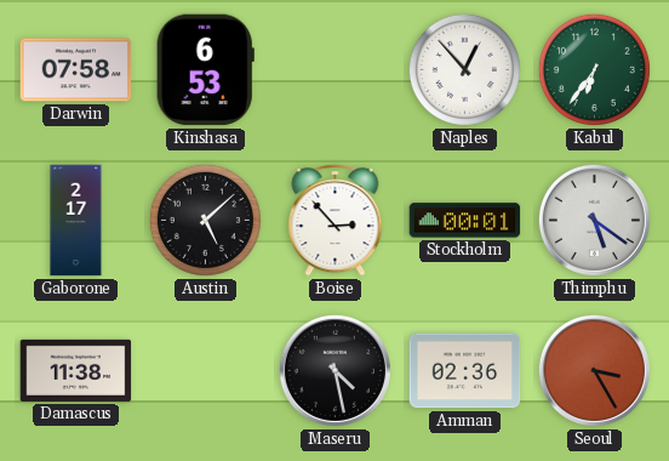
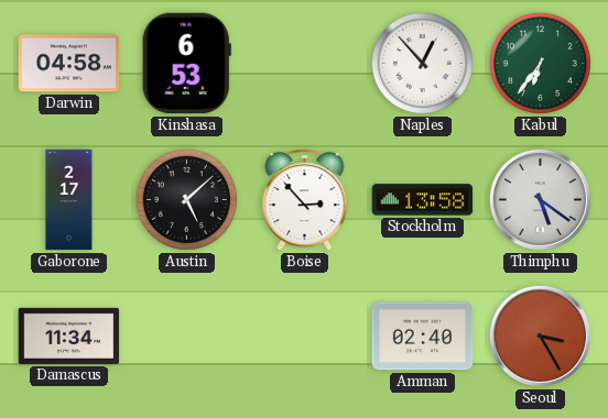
Darwin: 07:58 -> 04:58 (69, 64)
Stockholm: 00:01 -> 13:58 (423, 200)
Damascus: 11:38 -> 11:34 (69, 335)
Maseru: 4:28 -> none (334, 370)
Amman: 02:36 -> 02:40 (423, 337)
